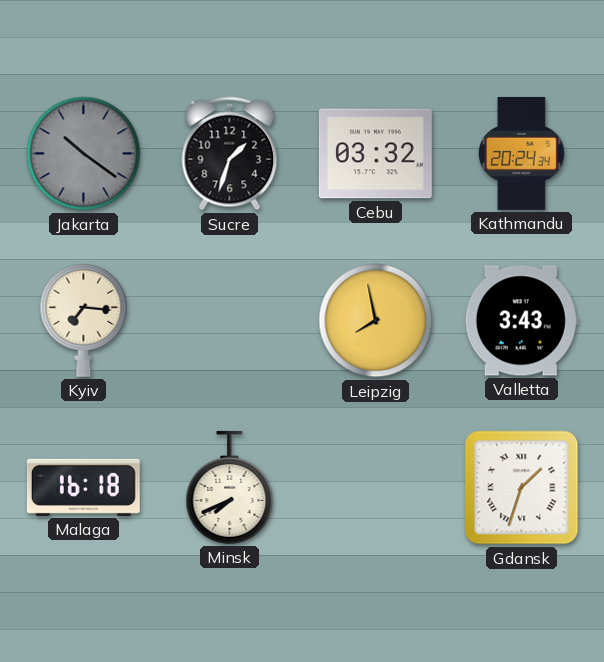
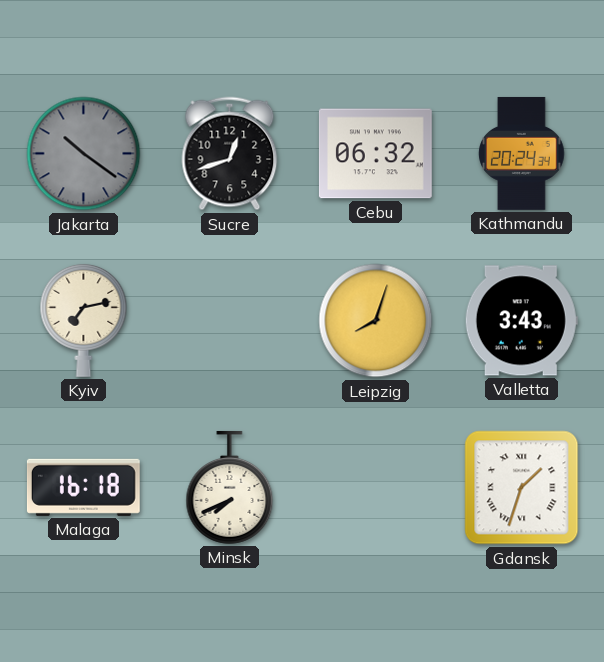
Sucre: 1:33 -> 12:42 (230, 154)
Cebu: 03:32 -> 06:32 (375, 154)
Kyiv: 7:16 -> 7:13 (84, 320)
Leipzig: 7:58 -> 8:03 (376, 321)
